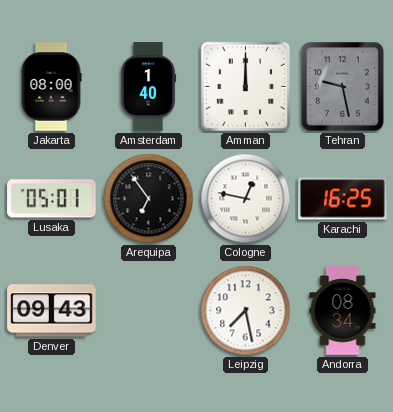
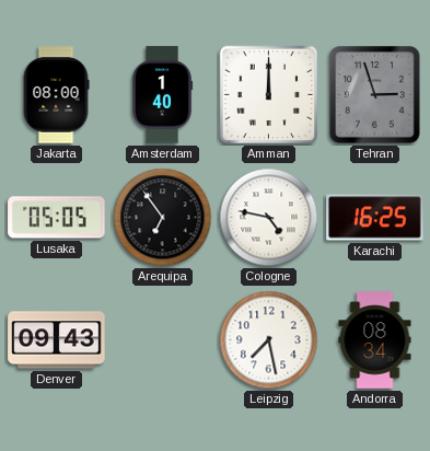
Tehran: 9:28 -> 2:57 (375, 95)
Lusaka: 05:01 -> 05:05 (57, 218)
Cologne: 12:47 -> 4:47 (269, 218)
